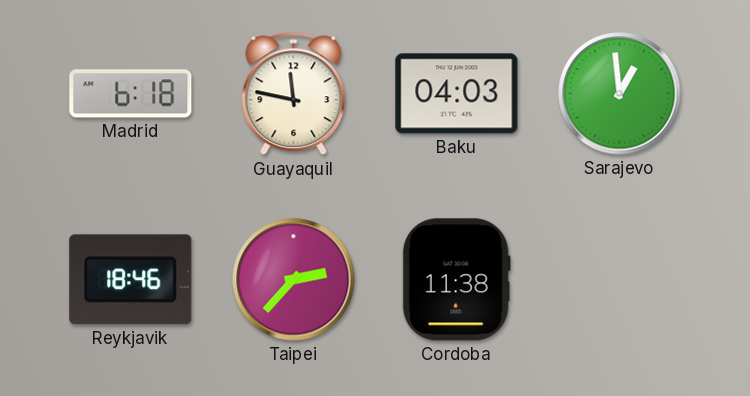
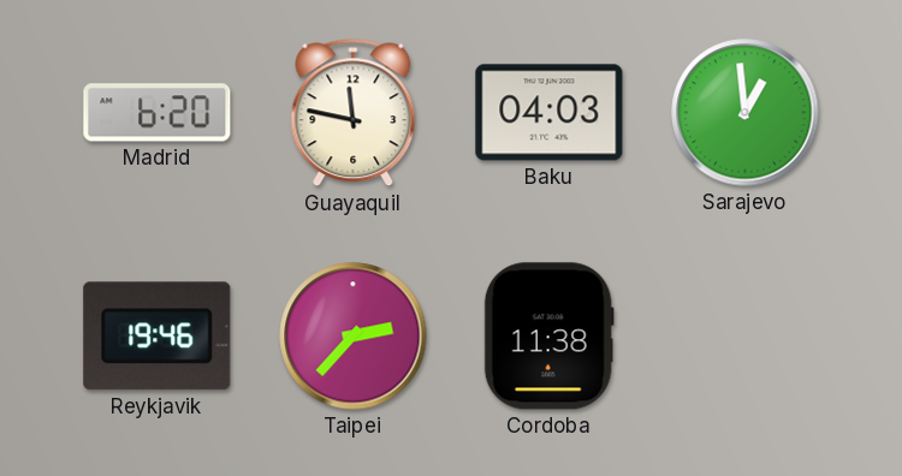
Madrid: 6:18 -> 6:20 (158, 113)
Reykjavik: 18:46 -> 19:46 (158, 337)
